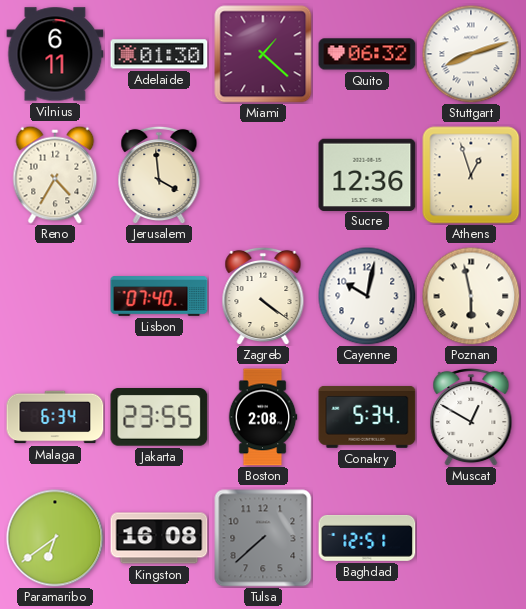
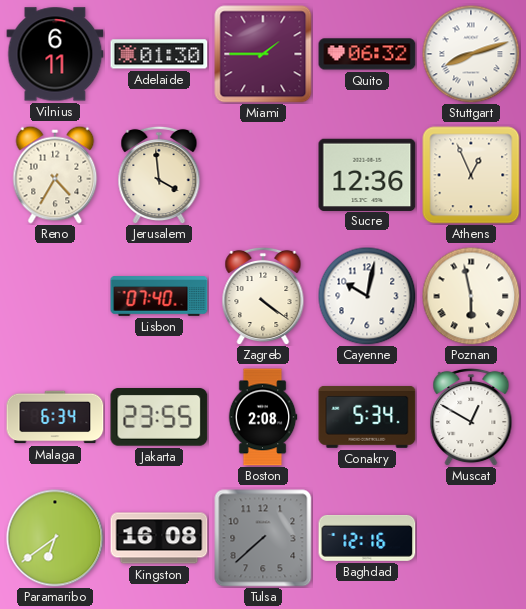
Miami: 1:22 -> 1:45 (263, 54)
Athens: 12:57 -> 12:56 (471, 175)
Baghdad: 12:51 -> 12:16 (367, 538)
